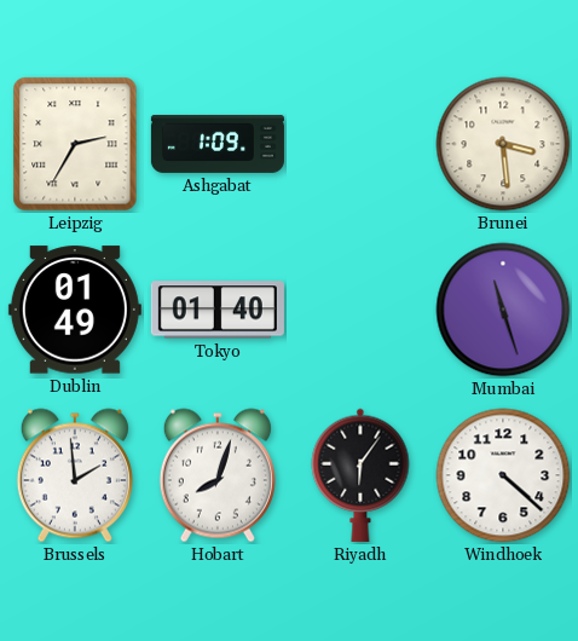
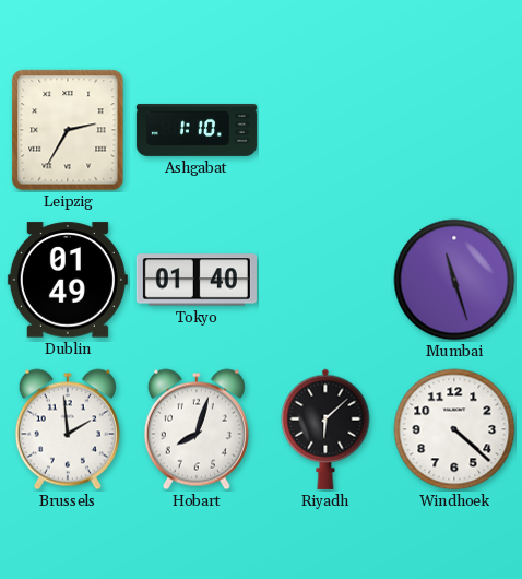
Ashgabat: 1:09 -> 1:10 (197, 130)
Brunei: 3:29 -> none (503, 144)
Riyadh: 6:06 -> 6:08 (325, 429)
